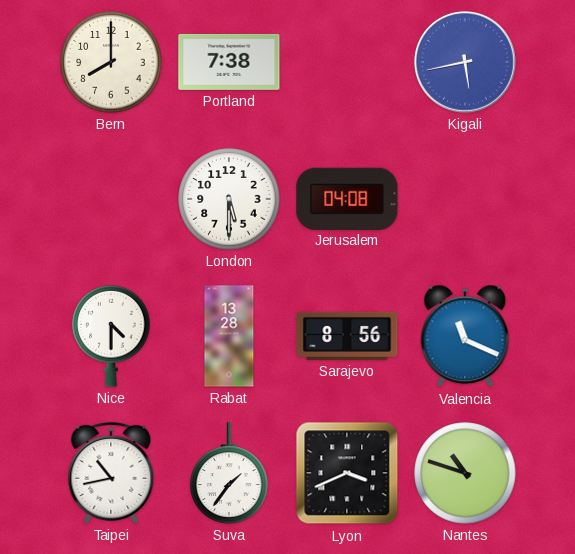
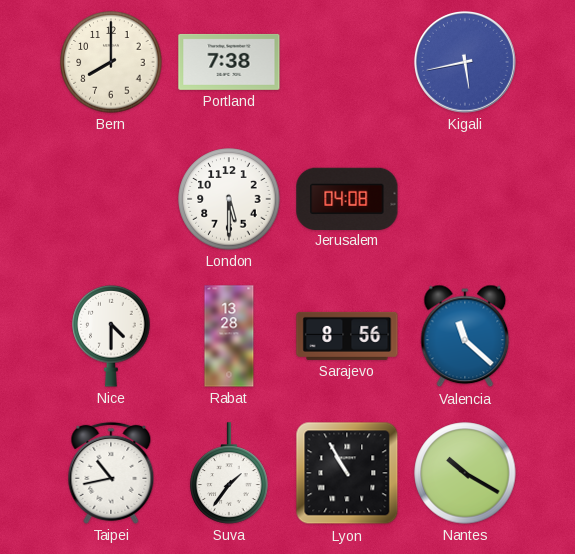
Valencia: 11:19 -> 11:22 (465, 336)
Lyon: 3:41 -> 10:55 (347, 473)
Nantes: 10:48 -> 10:20 (465, 473)
